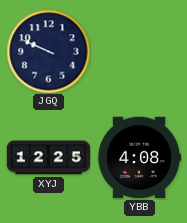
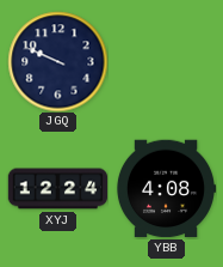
XYJ: 12:25 -> 12:24 (57, 189)
